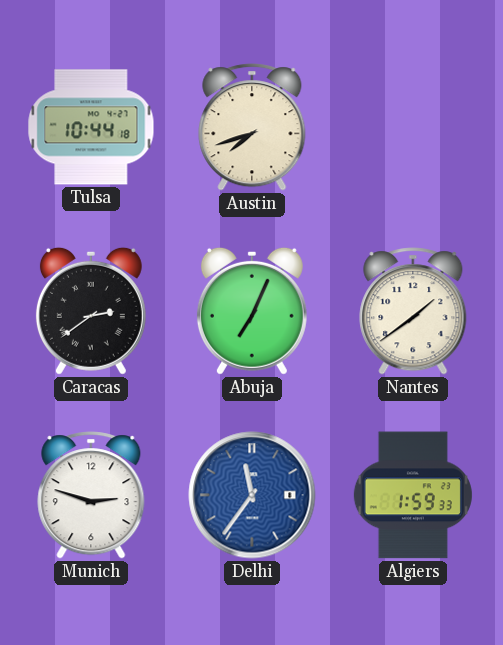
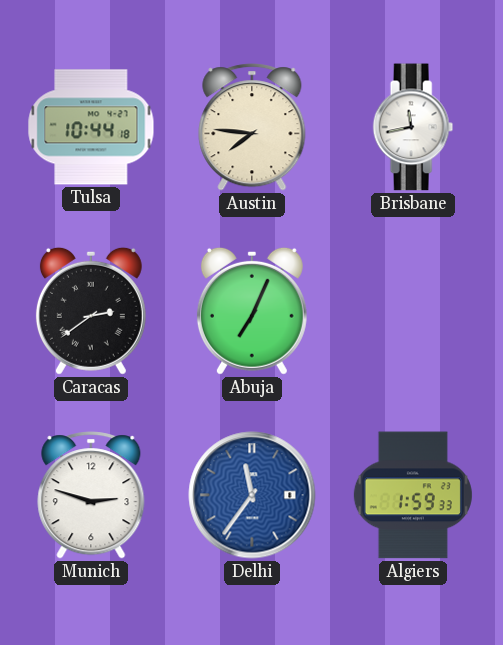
Austin: 7:42 -> 7:46 (252, 127)
Brisbane: none -> 11:43 (413, 127)
Nantes: 1:39 -> none (413, 311)
